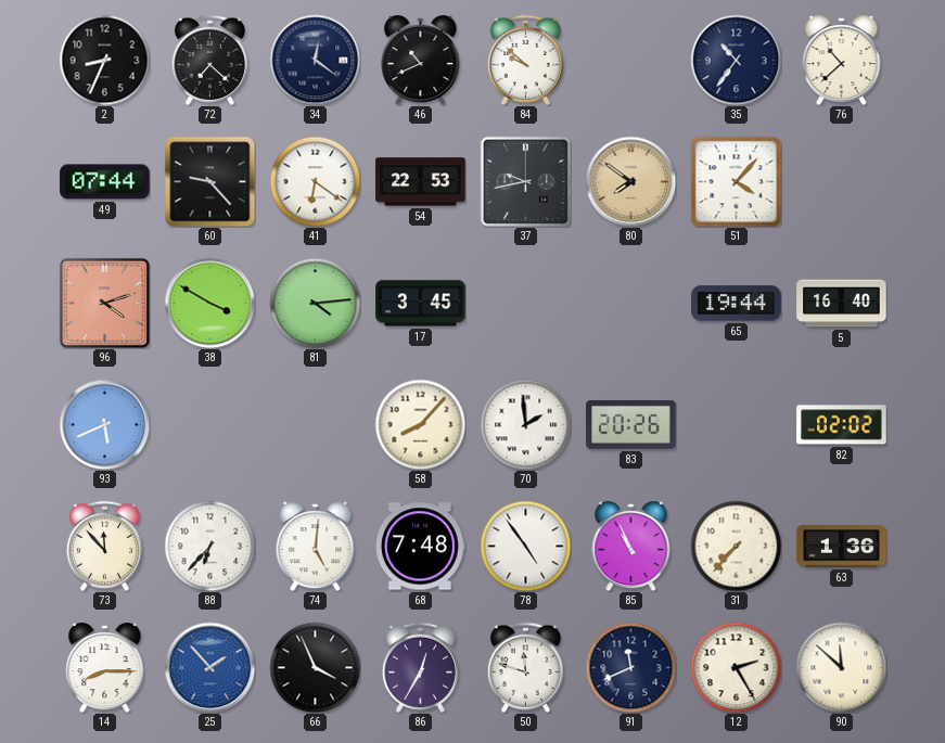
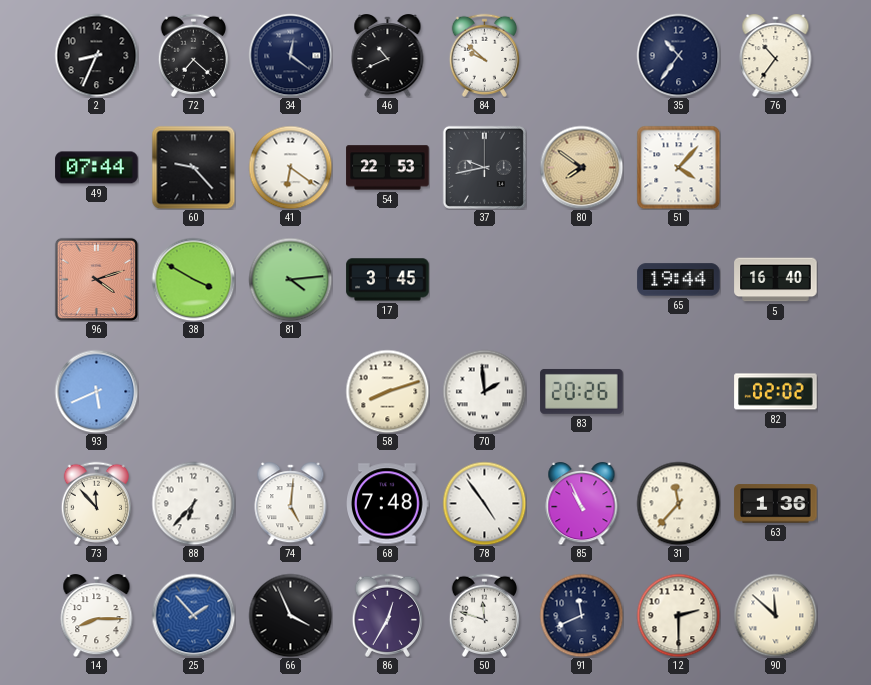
76: 10:38 -> 10:36 (776, 56)
58: 8:07 -> 8:12 (387, 391)
31: 7:37 -> 11:37 (678, 503)
12: 2:25 -> 2:30 (678, 615)
